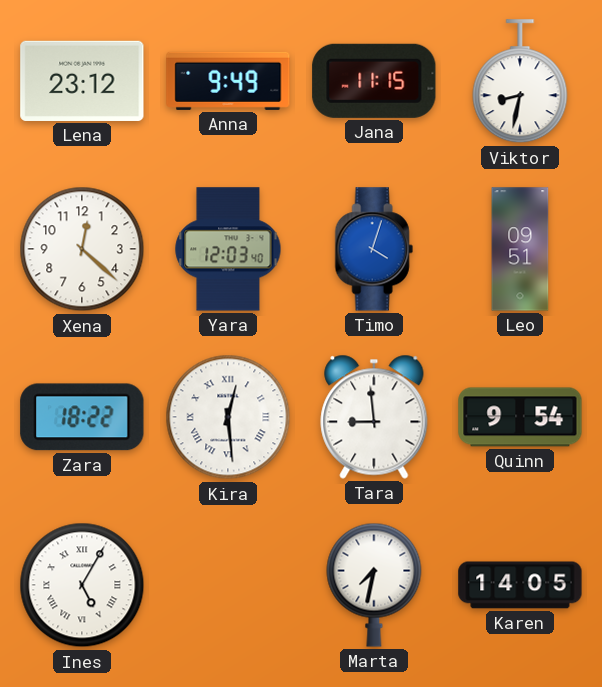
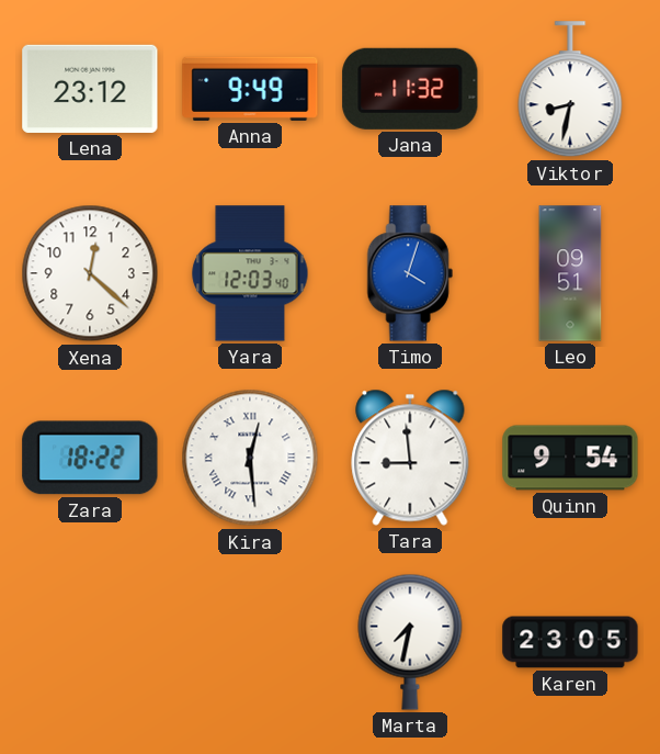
Jana: 11:15 -> 11:32 (410, 89)
Ines: 5:05 -> none (82, 585)
Karen: 14:05 -> 23:05 (570, 642)
